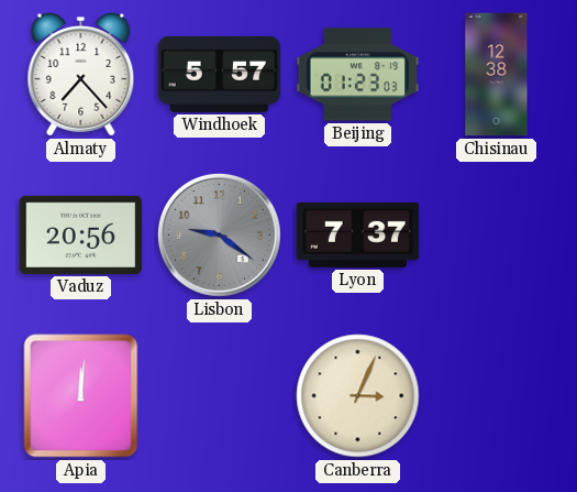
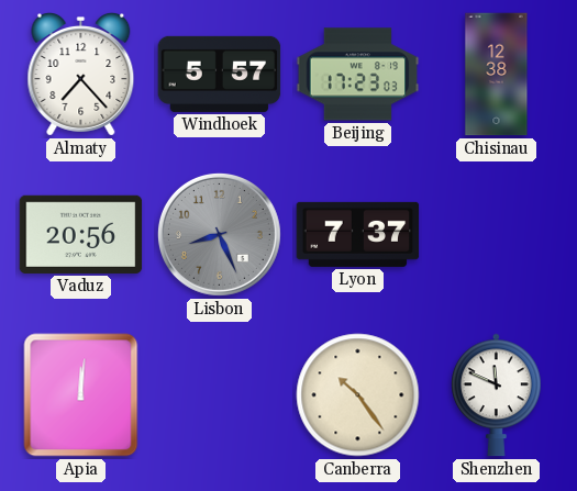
Beijing: 01:23 -> 17:23 (358, 75)
Lisbon: 9:21 -> 8:26 (219, 234)
Canberra: 3:04 -> 10:24 (358, 395)
Shenzhen: none -> 11:49 (497, 395)
